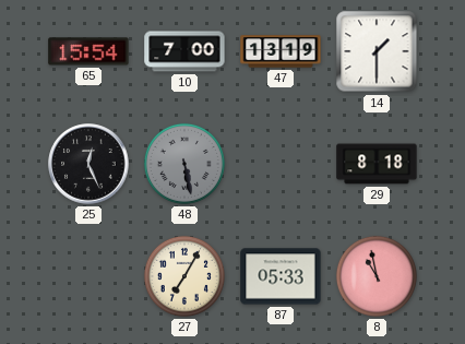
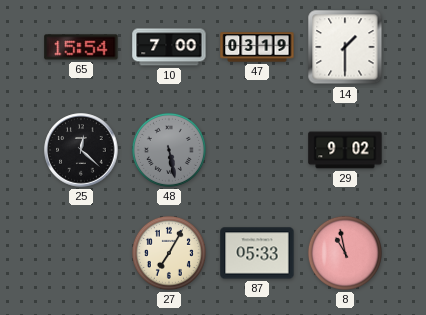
47: 13:19 -> 03:19 (257, 47)
25: 12:26 -> 12:22 (81, 150)
29: 8:18 -> 9:02 (345, 150)
